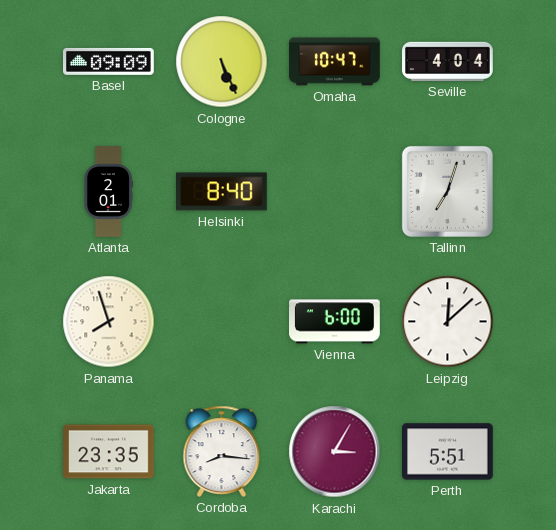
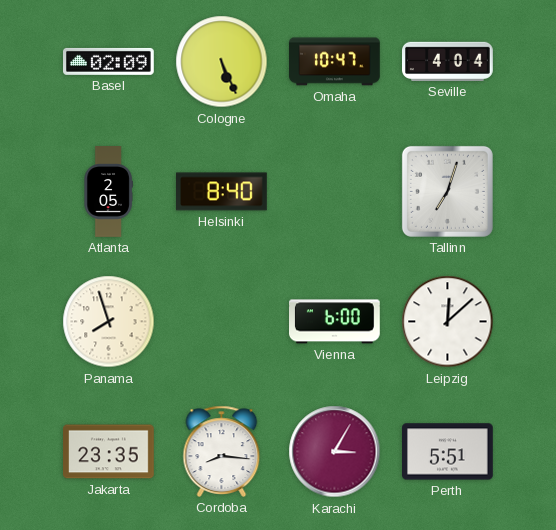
Basel: 09:09 -> 02:09 (109, 61)
Atlanta: 2:01 -> 2:05 (108, 192)
